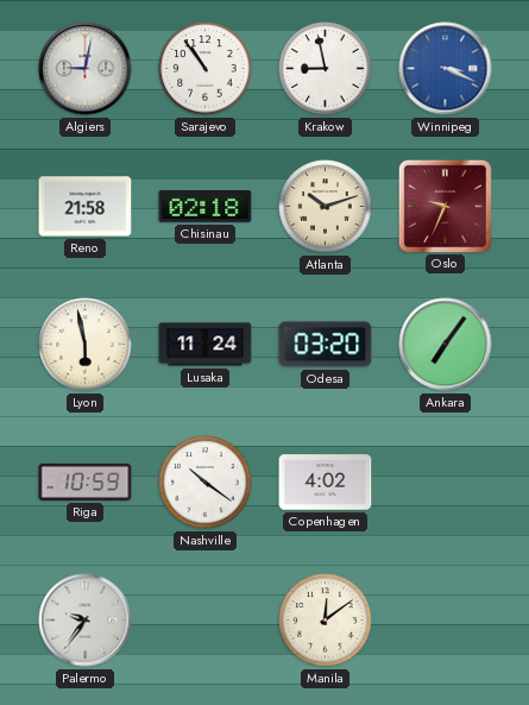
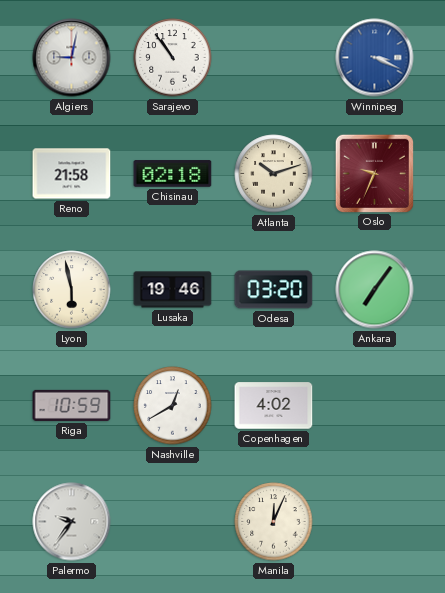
Krakow: 8:58 -> none (326, 69)
Lusaka: 11:24 -> 19:46 (173, 290)
Nashville: 10:21 -> 12:40 (173, 406)
Manila: 12:09 -> 12:04 (274, 522)
